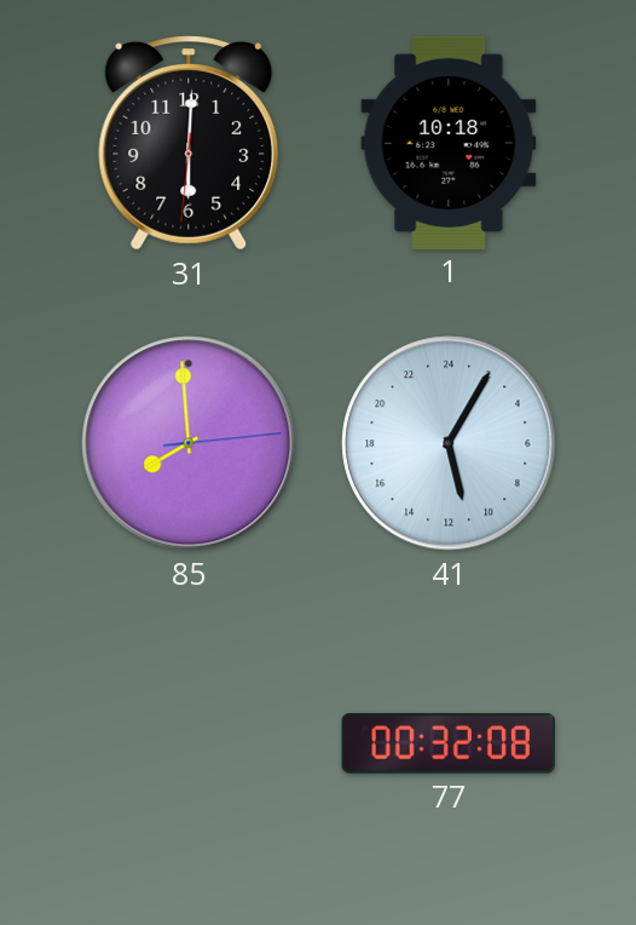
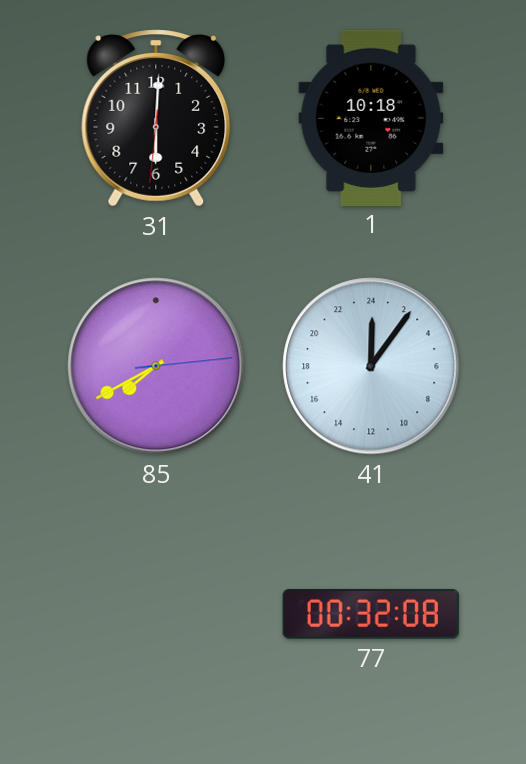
85: 7:59 -> 7:40 (156, 366)
41: 11:05 -> 0:06 (371, 366)
